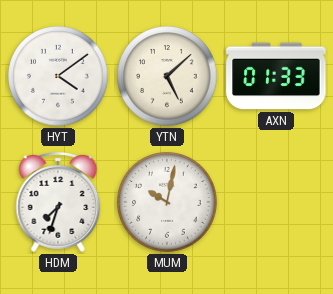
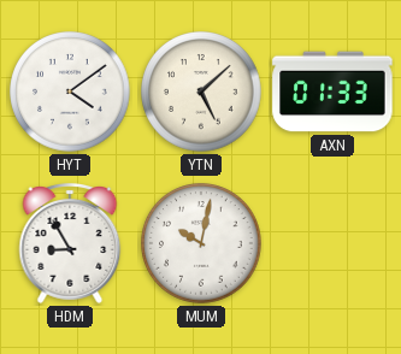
HDM: 7:33 -> 8:55 (70, 244)
